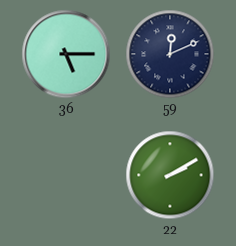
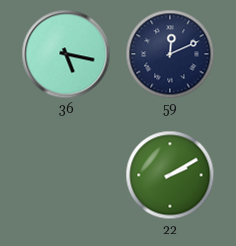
36: 5:15 -> 5:17 (66, 54)
